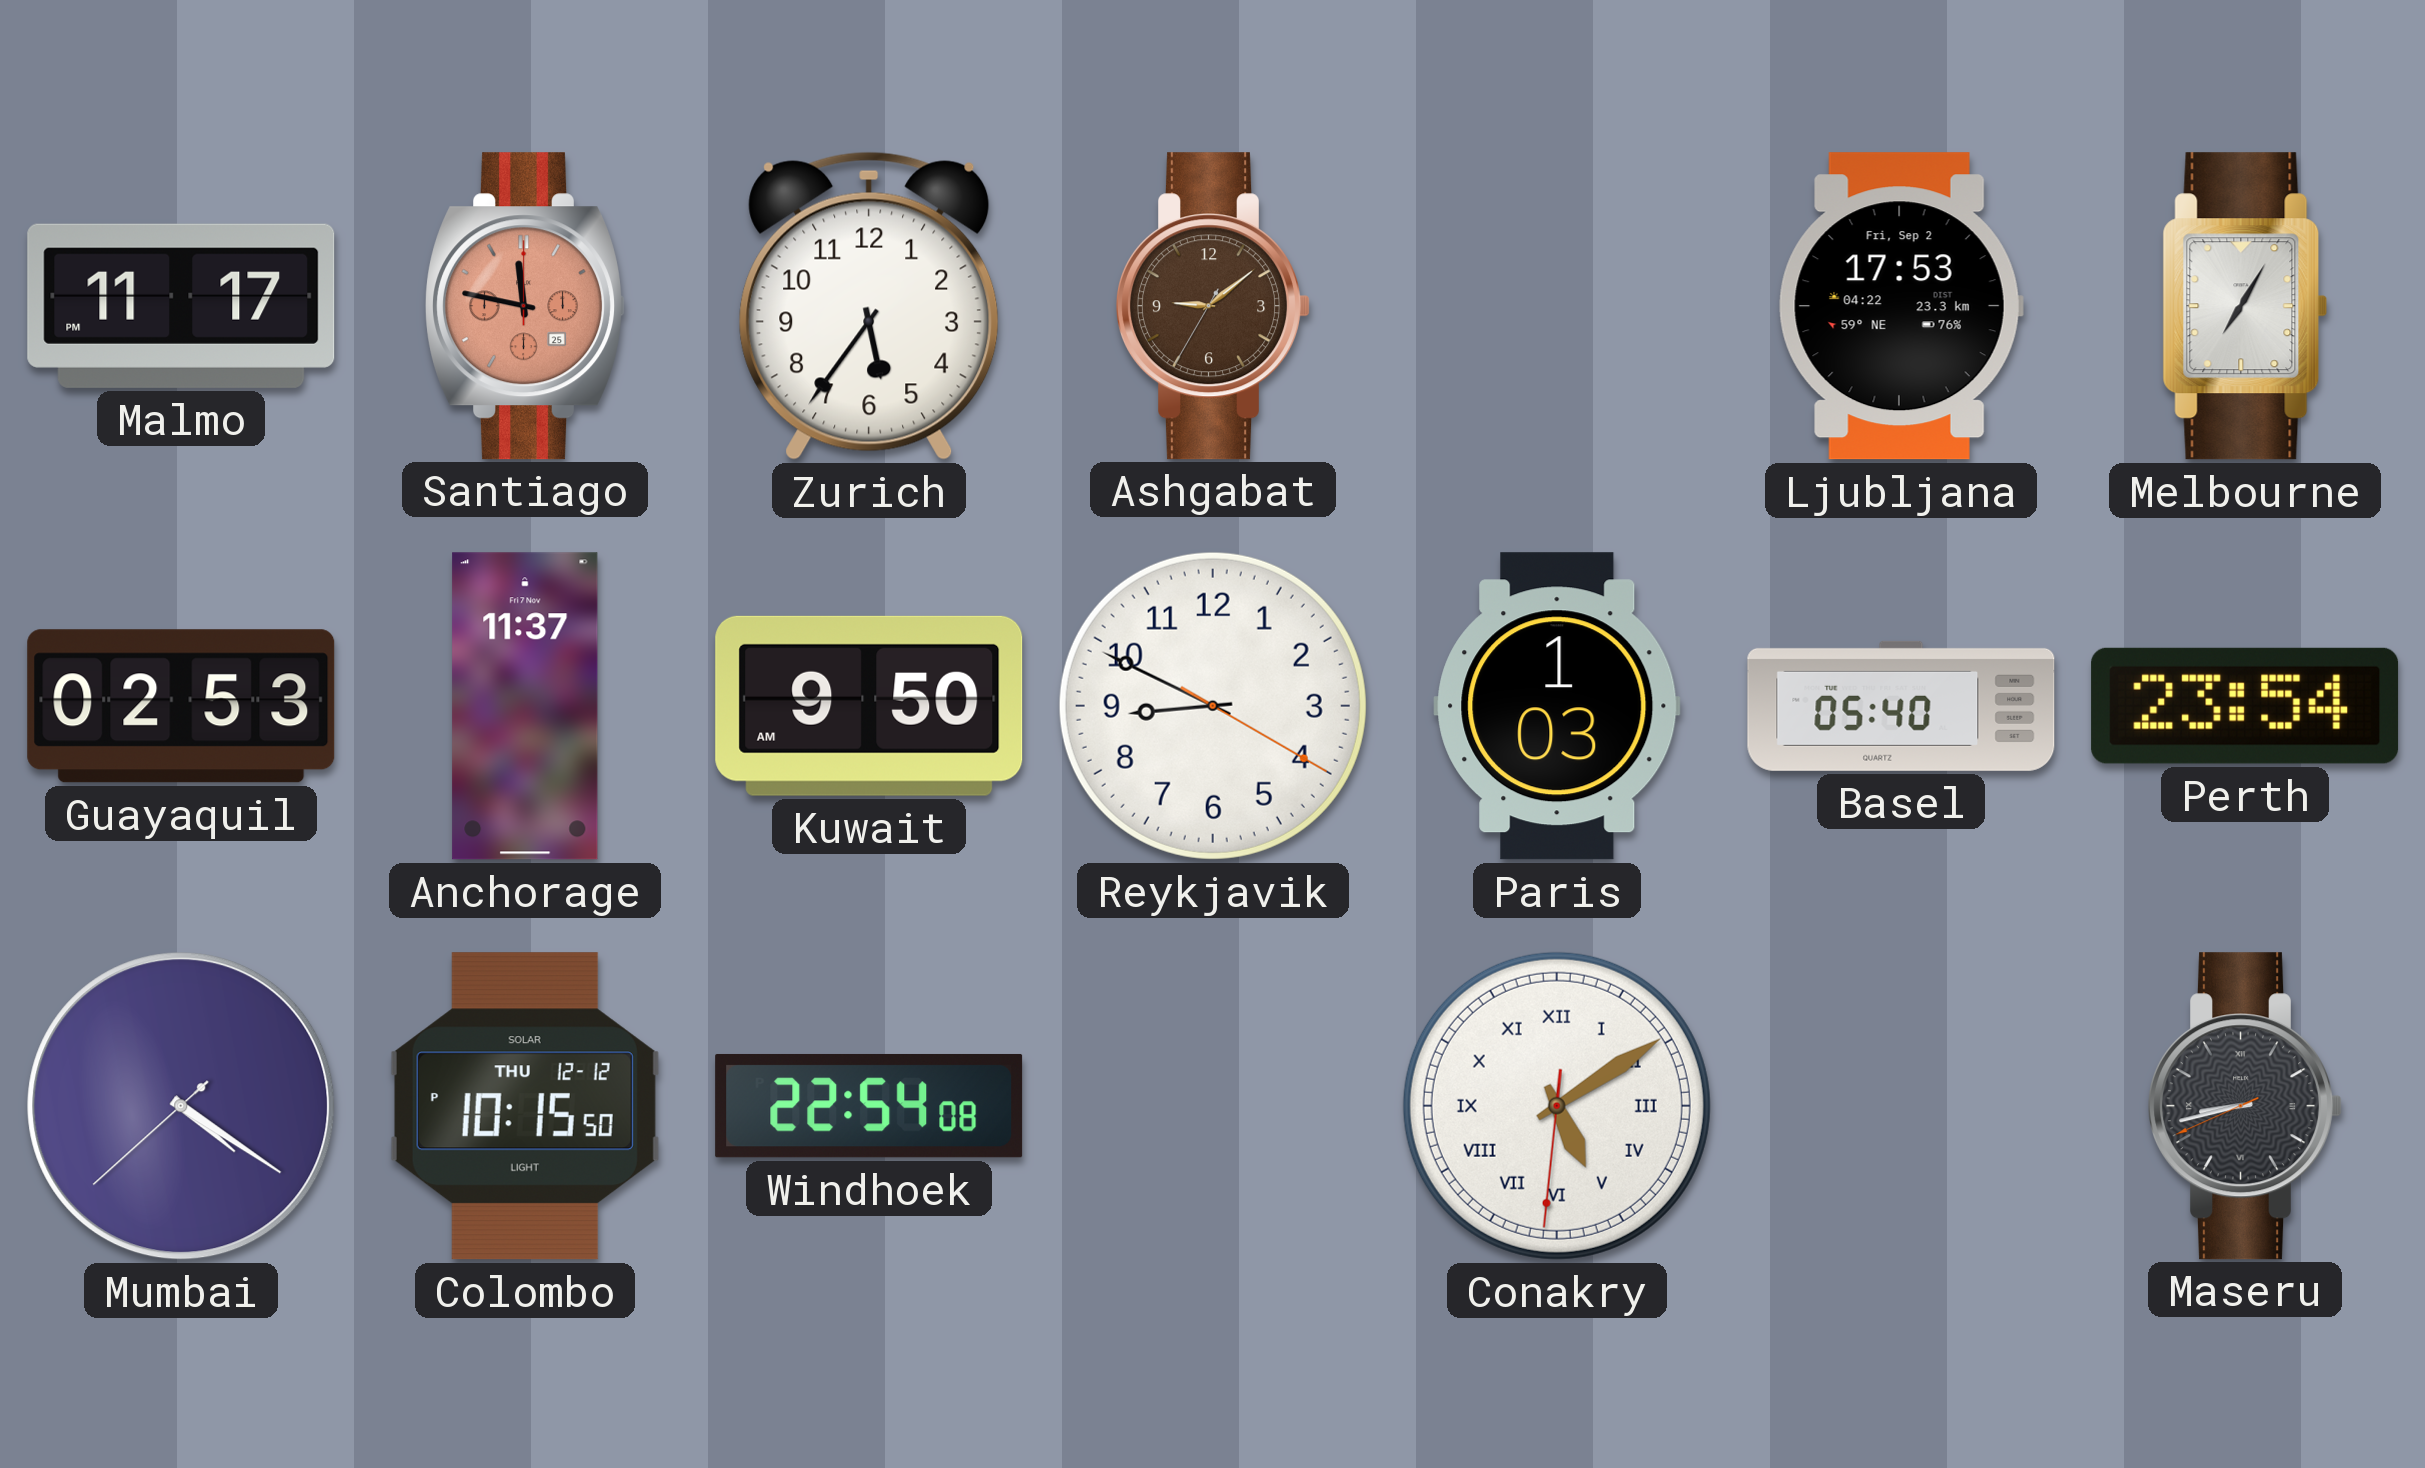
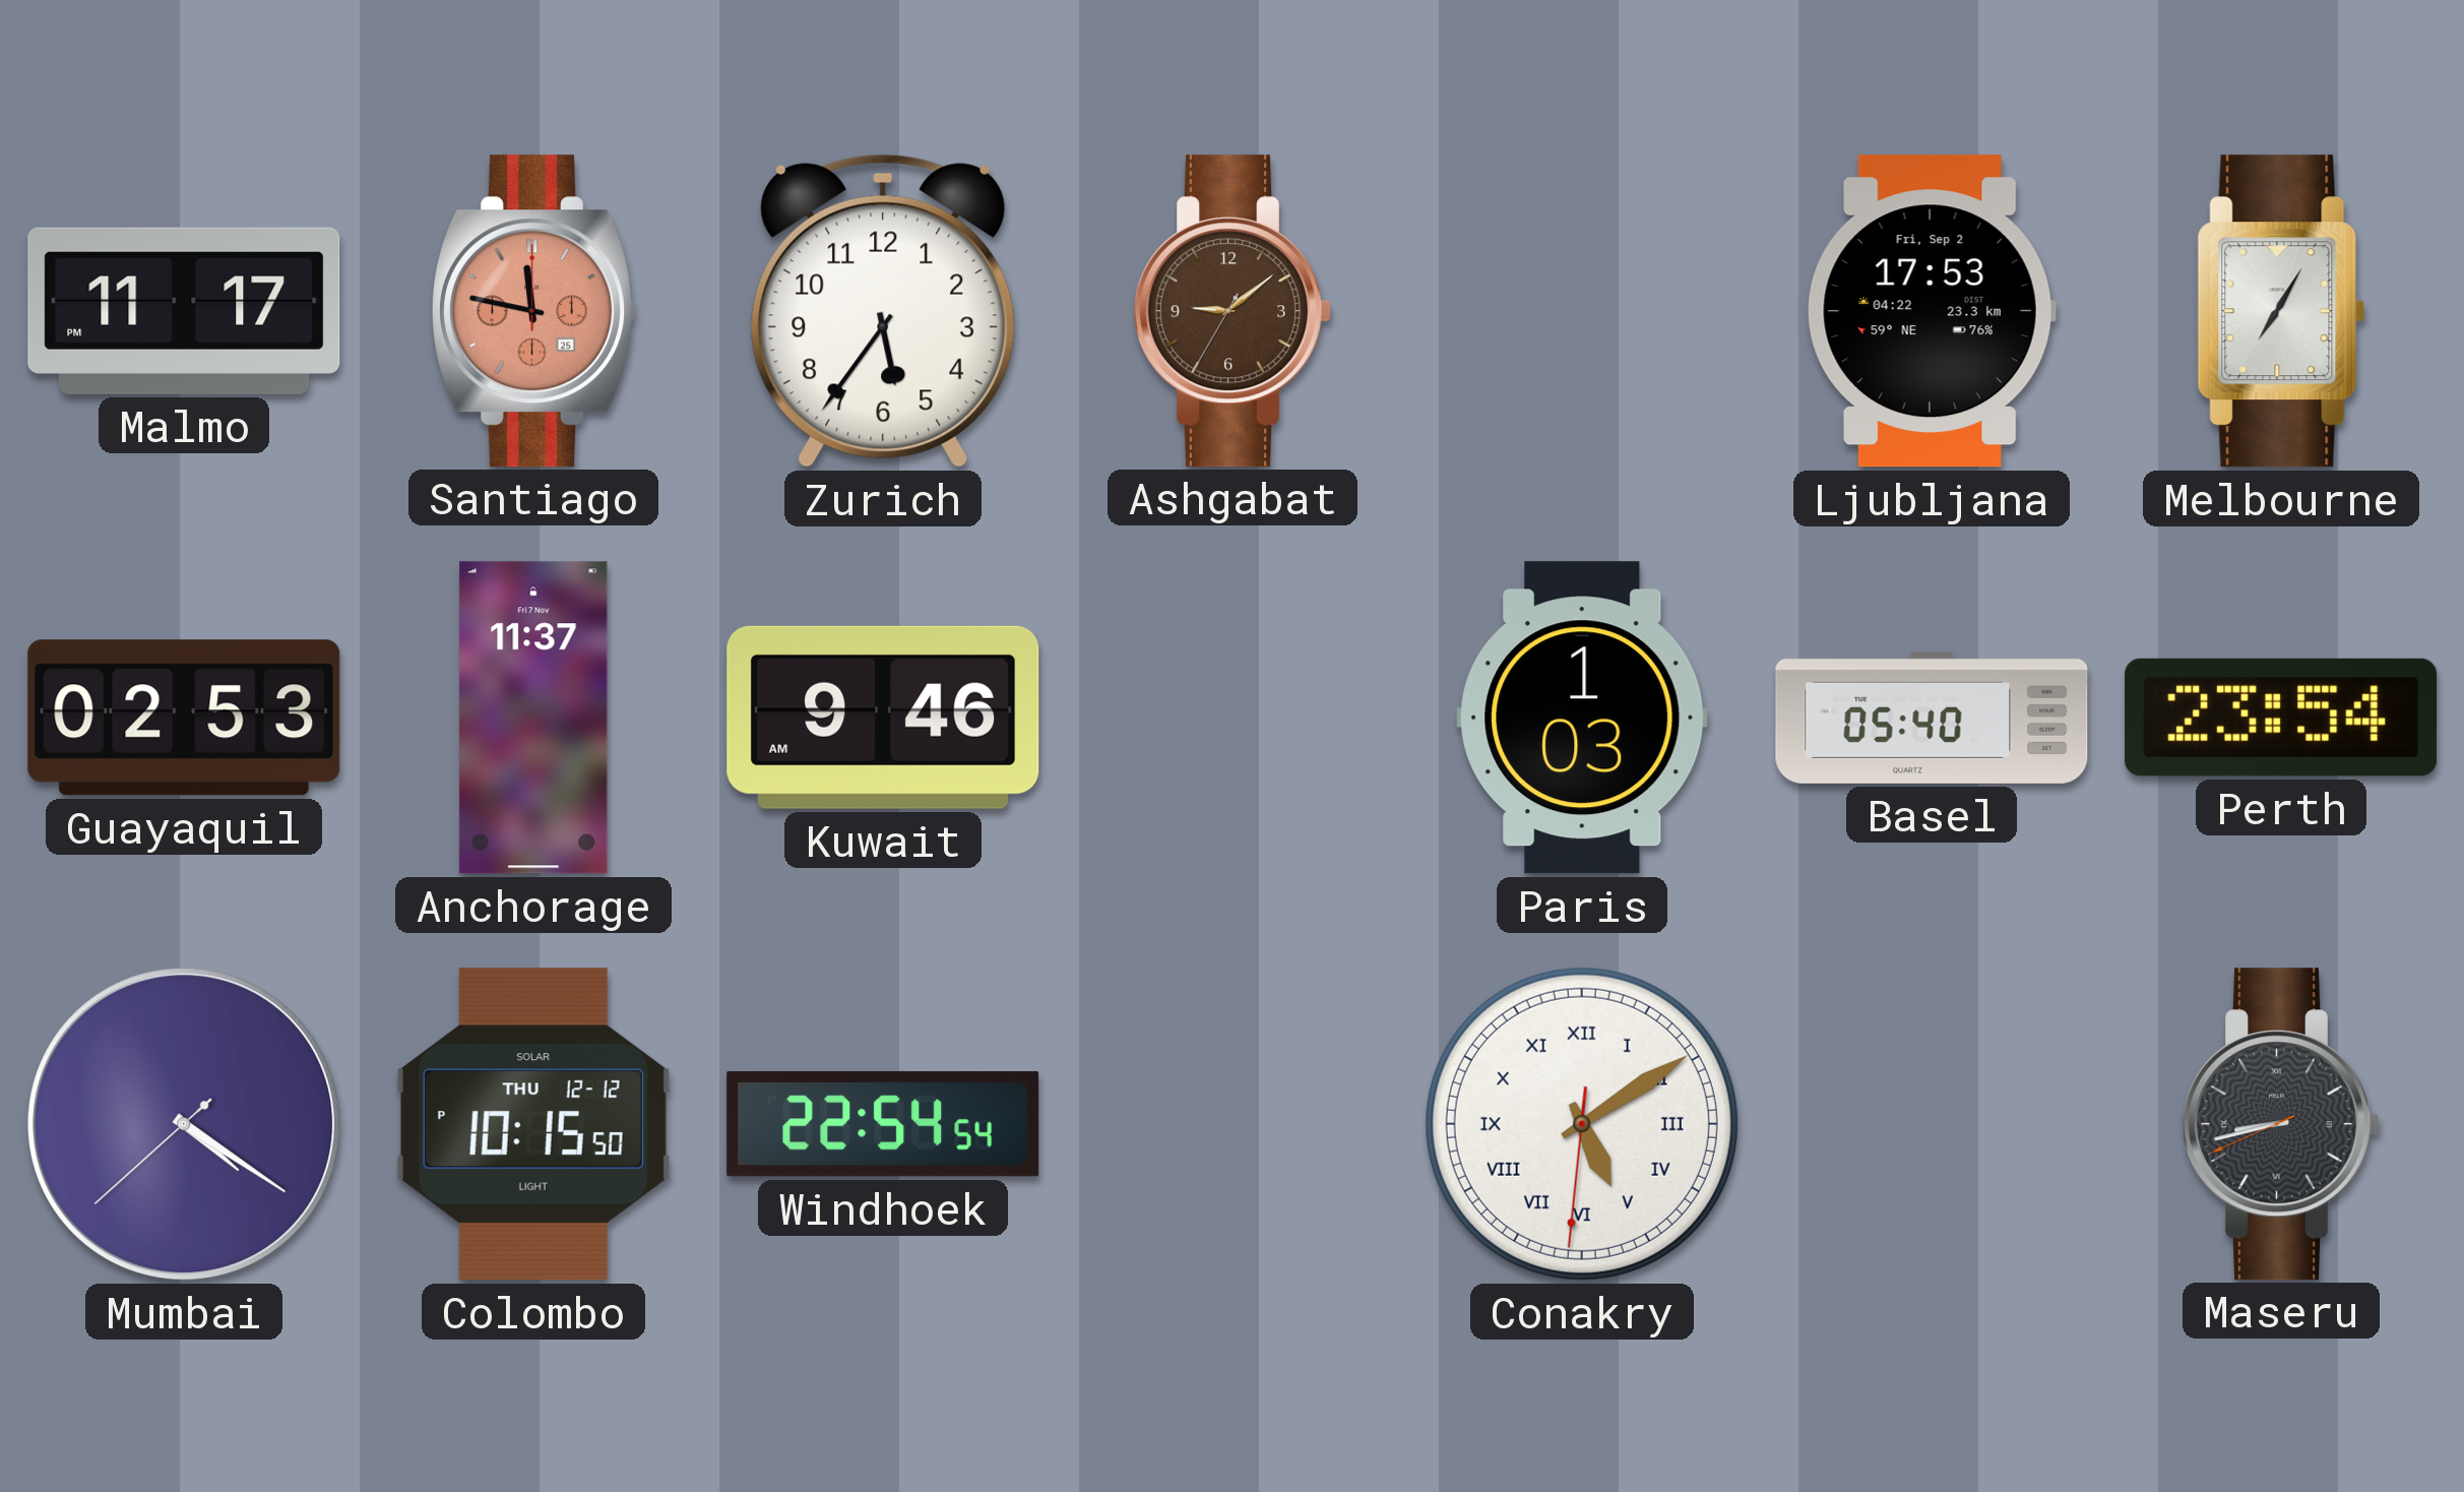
Kuwait: 9:50 -> 9:46 (883, 718)
Reykjavik: 8:49 -> none (1213, 706)
Windhoek: 22:54:08 -> 22:54:54 (883, 1124)
